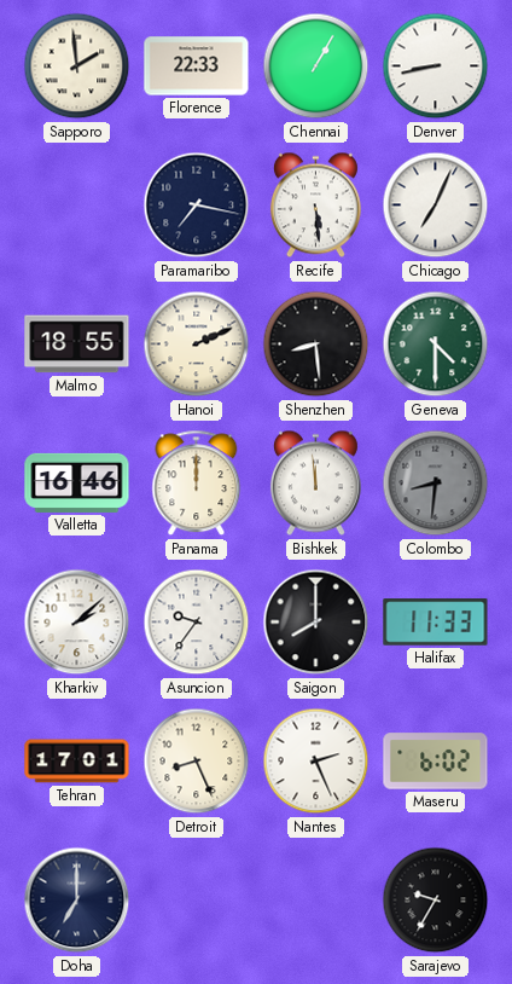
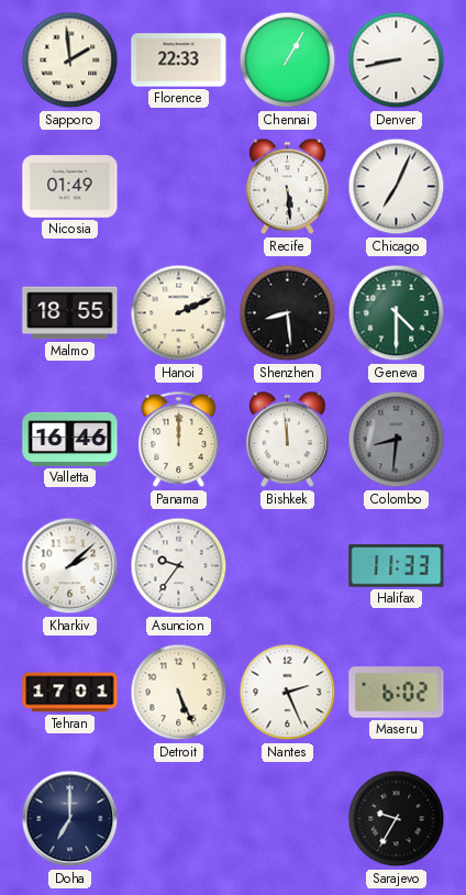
Nicosia: none -> 01:49 (70, 187)
Paramaribo: 7:17 -> none (197, 206)
Saigon: 8:00 -> none (316, 623)
Detroit: 8:26 -> 5:26 (179, 693)
